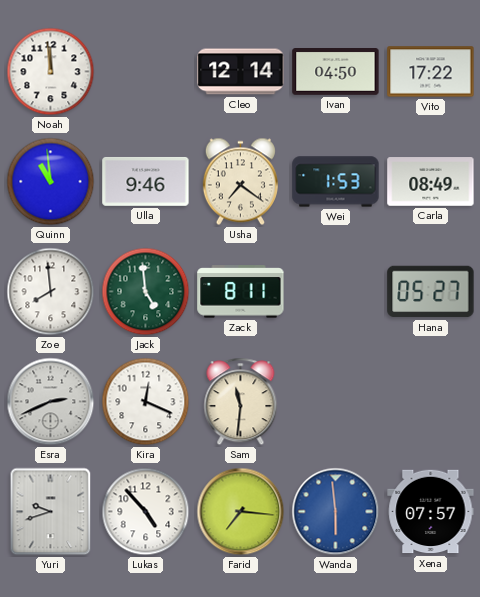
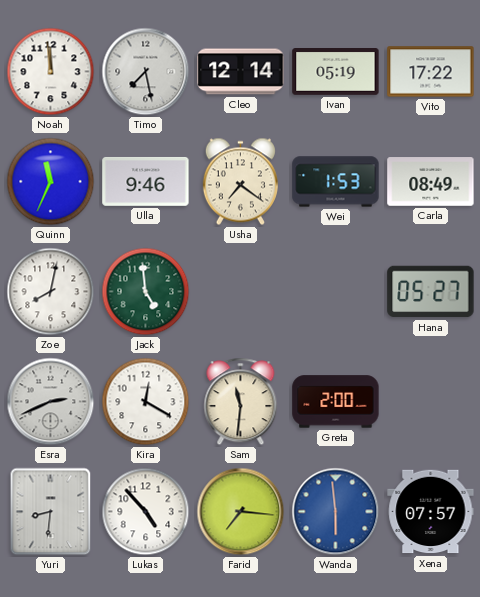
Timo: none -> 7:28 (146, 72)
Ivan: 04:50 -> 05:19 (336, 72)
Quinn: 10:59 -> 11:34 (51, 182)
Zoe: 7:59 -> 8:02 (51, 292)
Zack: 8:11 -> none (241, 292)
Kira: 12:19 -> 12:20 (146, 402)
Greta: none -> 2:00 (336, 402)
Yuri: 9:42 -> 8:31 (51, 512)
